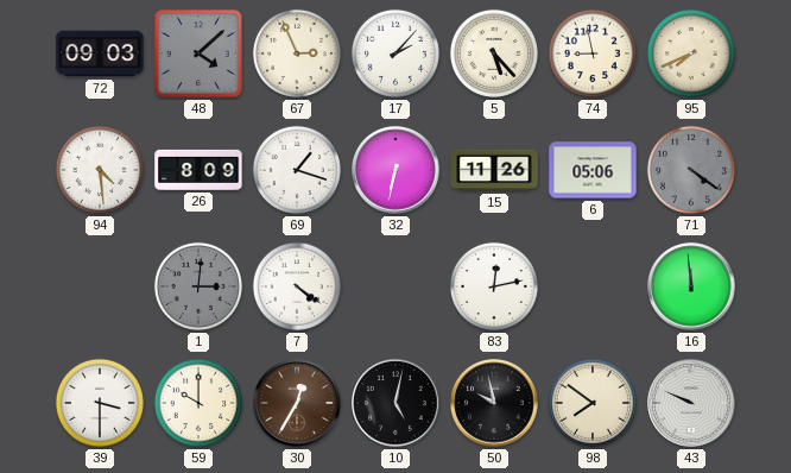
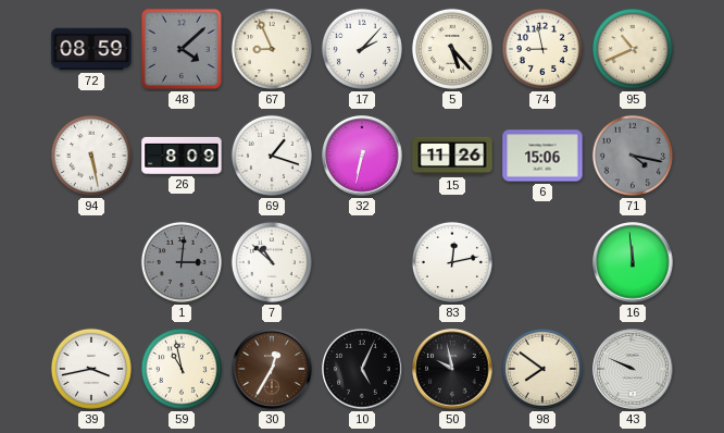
72: 09:03 -> 08:59 (91, 49)
67: 2:56 -> 8:56 (272, 49)
95: 7:41 -> 10:41 (633, 49)
94: 4:29 -> 5:28 (91, 156)
6: 05:06 -> 15:06 (542, 156)
71: 4:21 -> 4:17 (633, 156)
7: 4:21 -> 10:52 (272, 262)
39: 3:30 -> 3:43 (91, 369)
59: 10:00 -> 10:58 (182, 369)
10: 5:02 -> 5:04 (362, 369)
